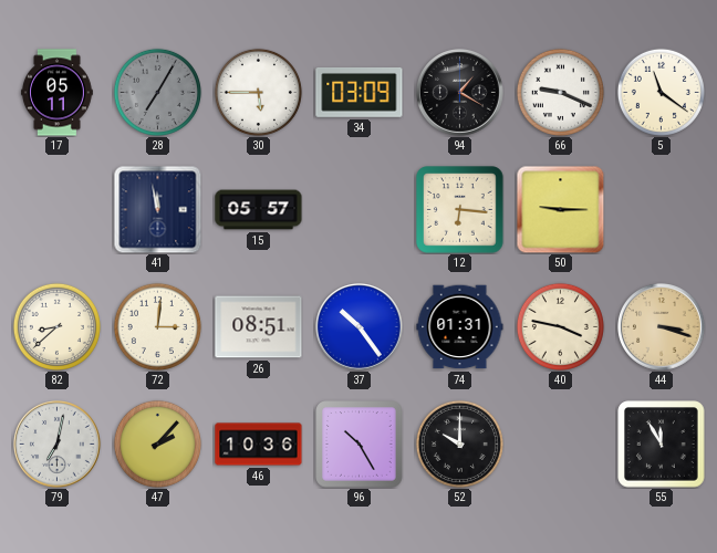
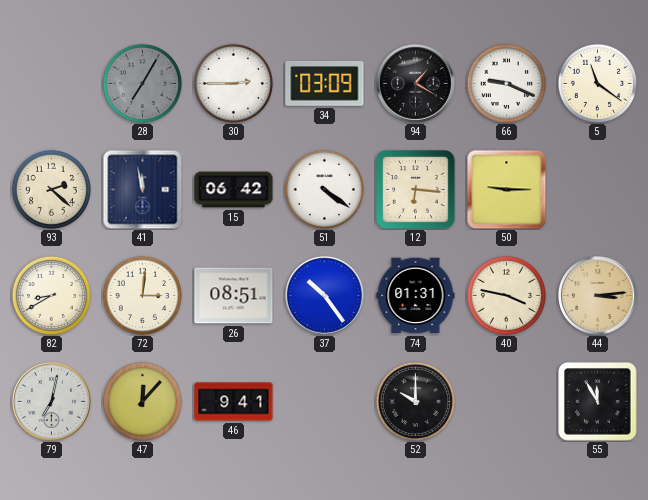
17: 05:11 -> none (56, 93)
30: 5:45 -> 2:45 (233, 83)
93: none -> 2:22 (51, 189)
15: 05:57 -> 06:42 (234, 190)
51: none -> 4:21 (324, 189)
82: 8:38 -> 8:40 (51, 295)
44: 3:18 -> 3:14 (598, 296)
47: 2:07 -> 12:07 (142, 401)
46: 10:36 -> 9:41 (234, 402)
96: 10:25 -> none (360, 445)
